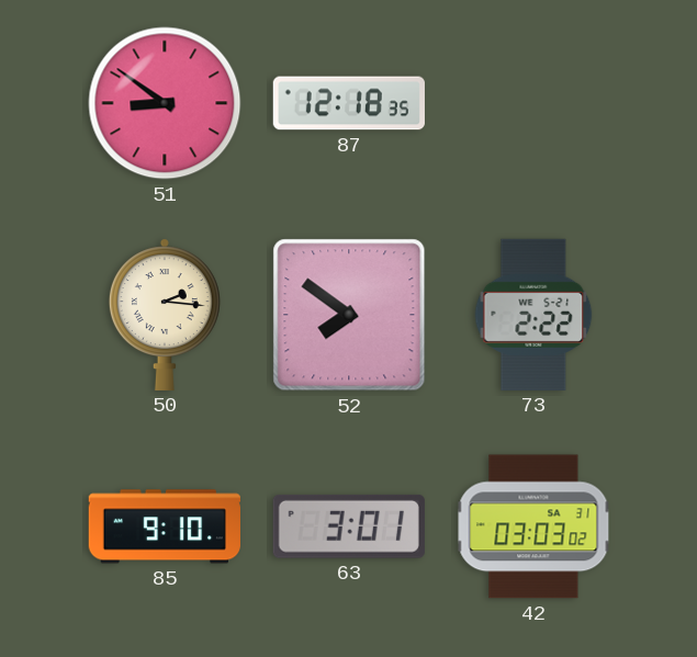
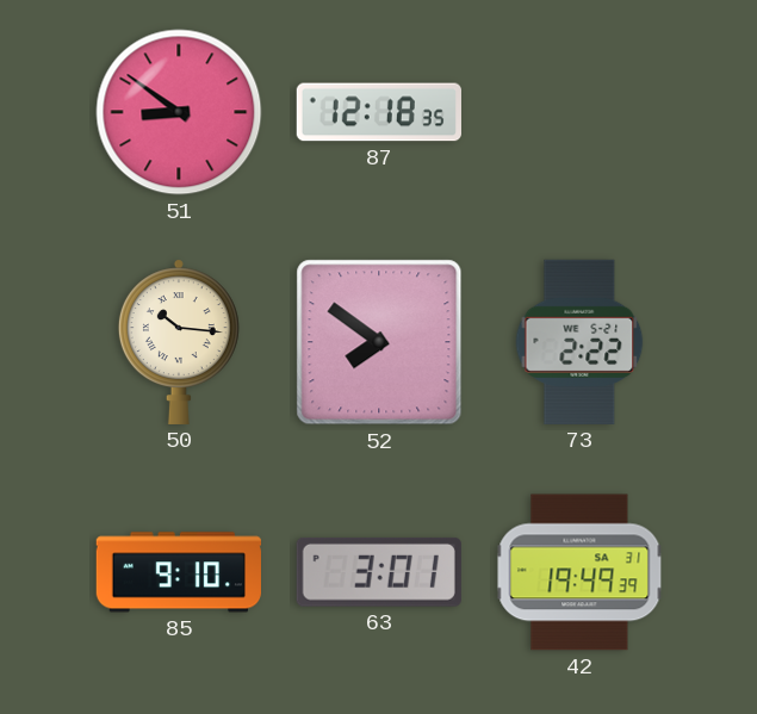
50: 2:16 -> 10:16 (179, 342)
42: 03:03 -> 19:49 (579, 572)
